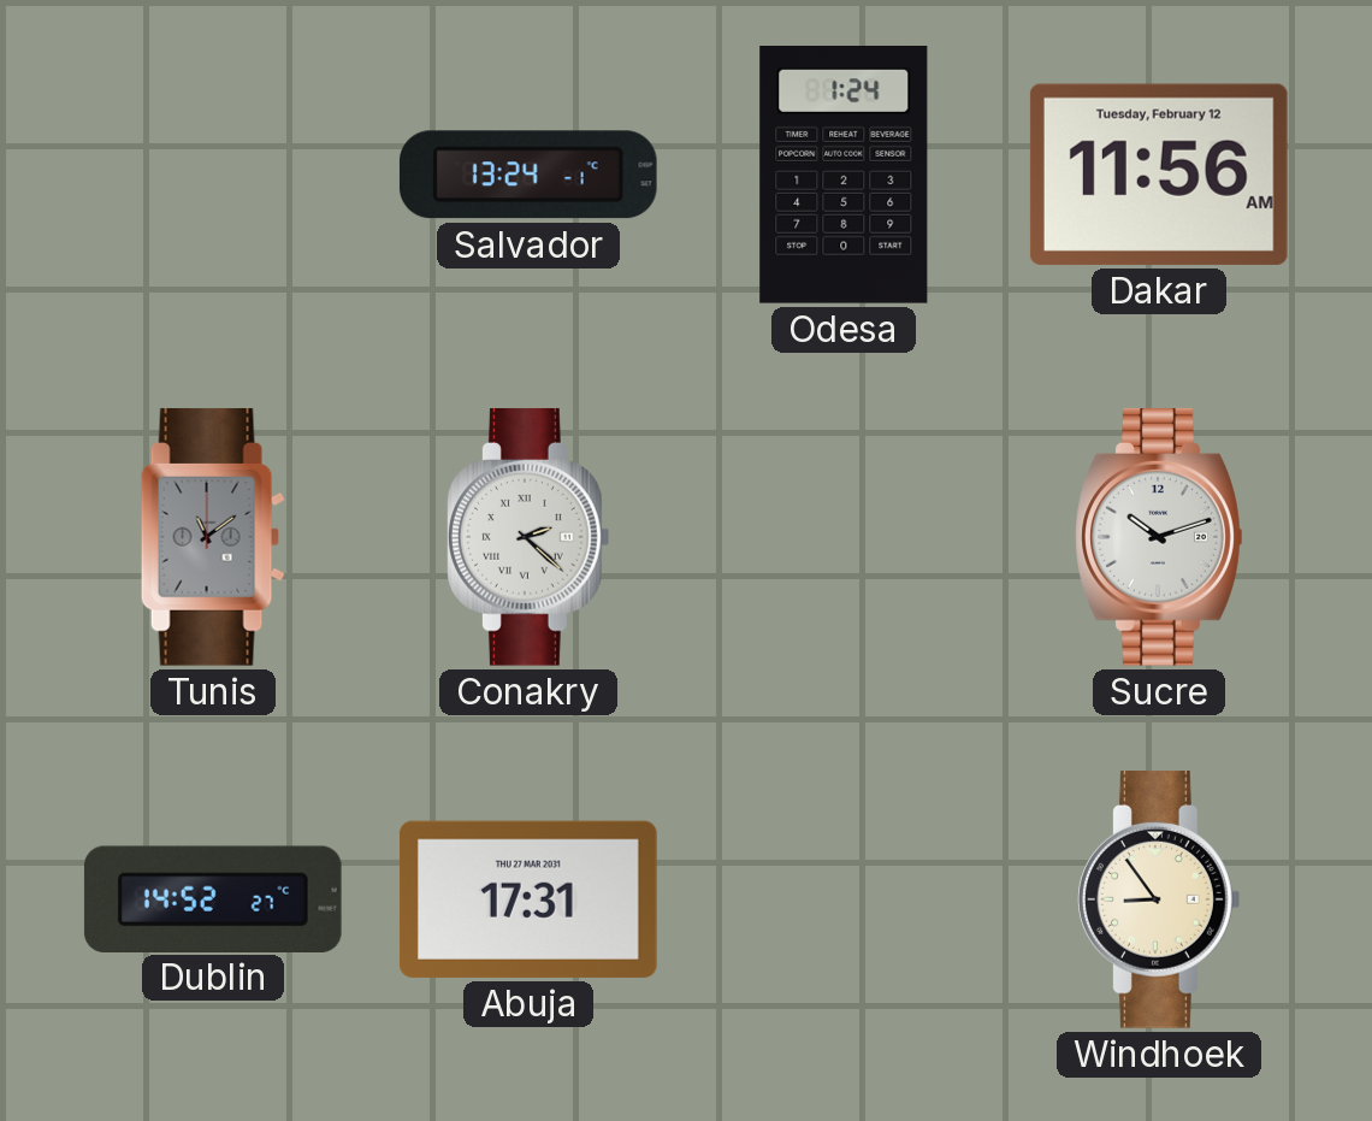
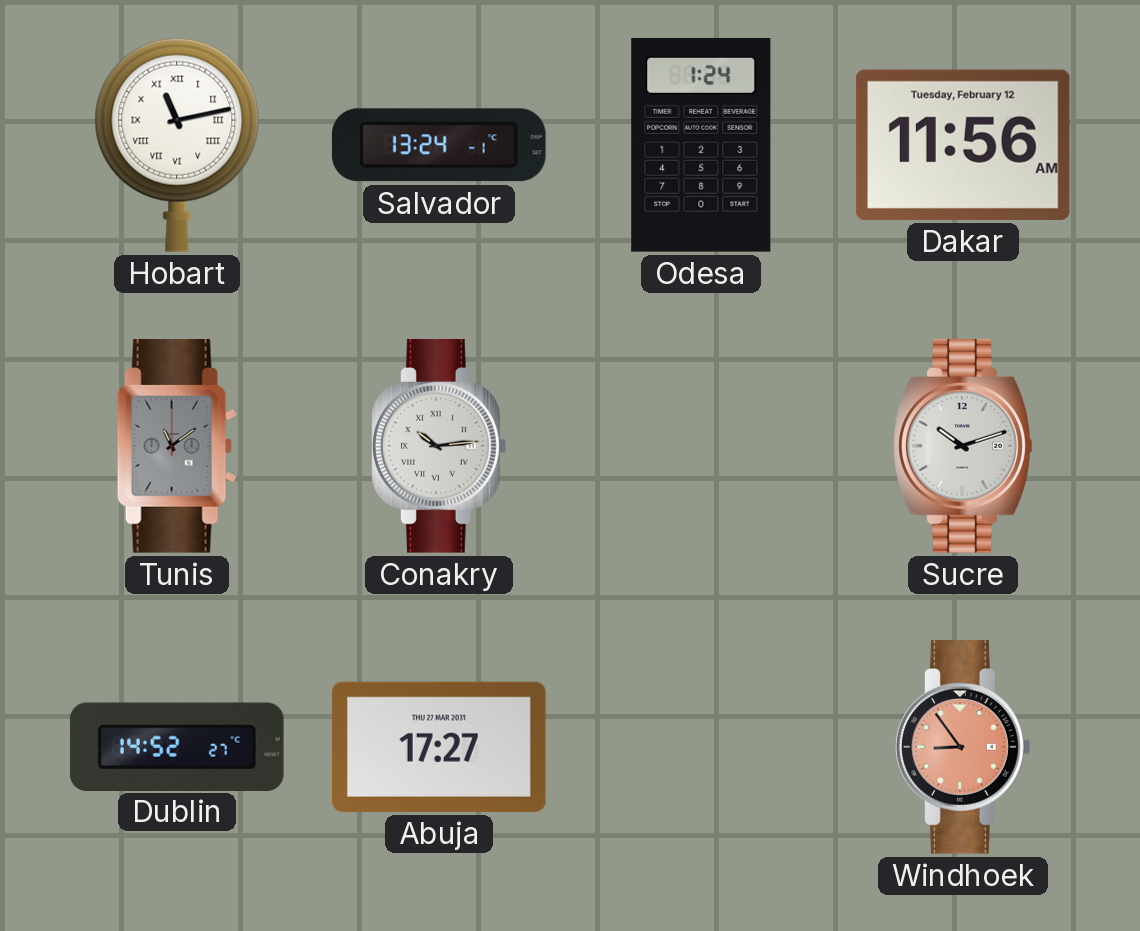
Hobart: none -> 11:13 (177, 145)
Conakry: 2:22 -> 10:14 (440, 446)
Abuja: 17:31 -> 17:27 (439, 747)
Windhoek dial: cream -> salmon (964, 747)
